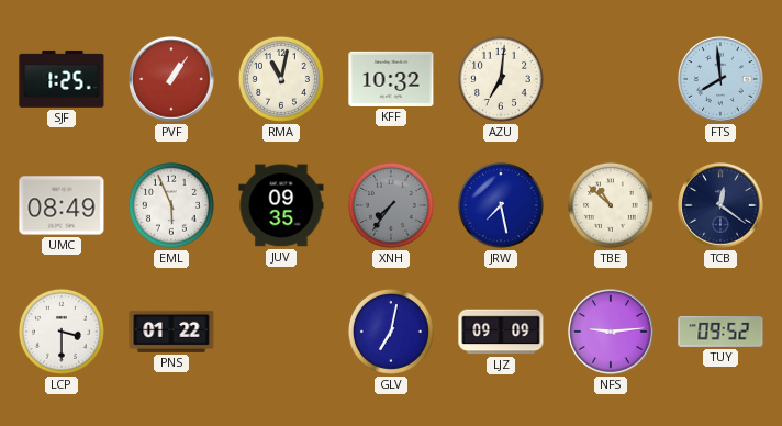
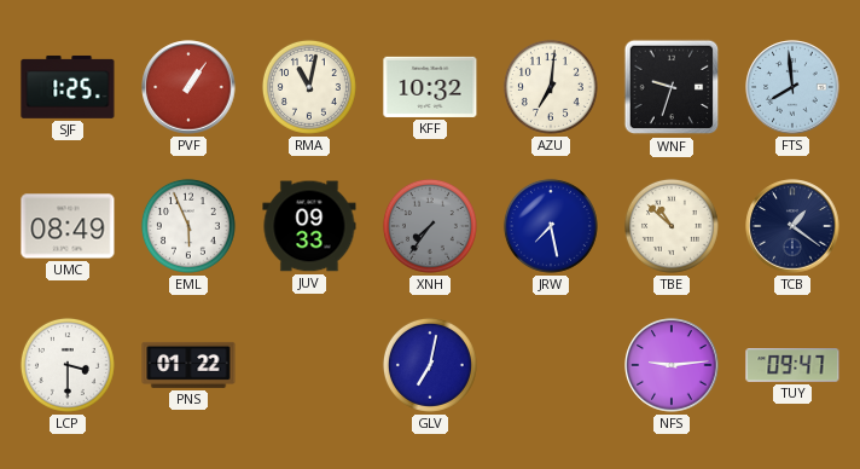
WNF: none -> 9:33 (672, 87)
JUV: 09:35 -> 09:33 (309, 226)
TCB: 12:21 -> 1:21 (792, 226)
LJZ: 09:09 -> none (501, 332)
TUY: 09:52 -> 09:47 (792, 365)
